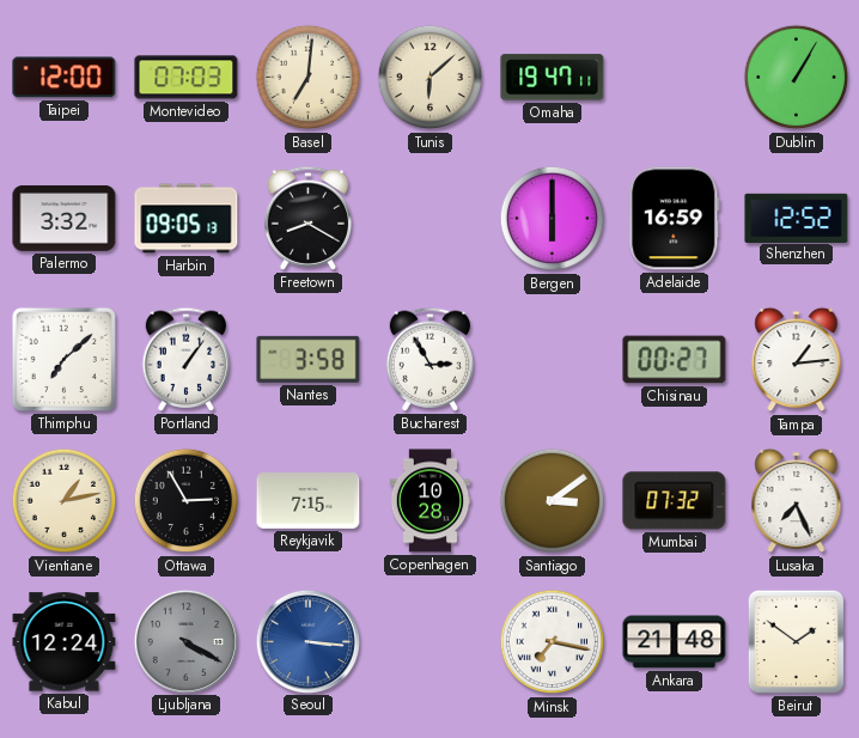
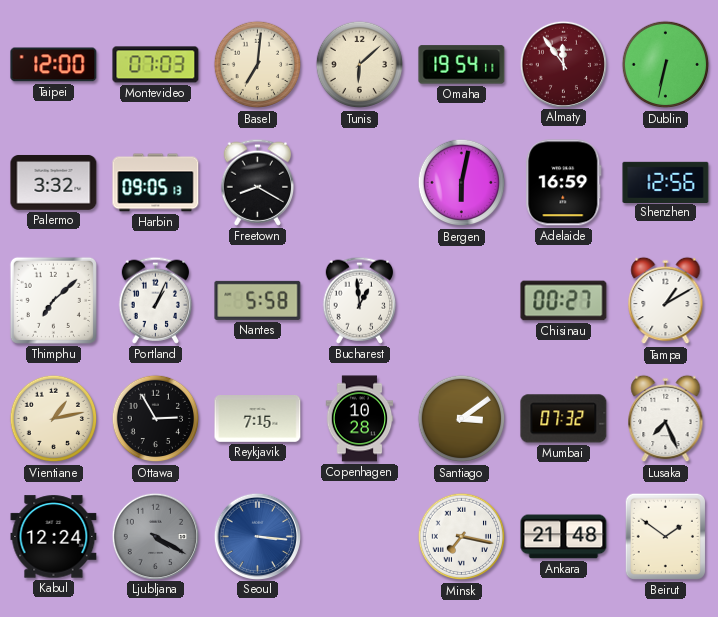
Omaha: 19:47 -> 19:54 (462, 65)
Almaty: none -> 11:54 (563, 64)
Dublin: 1:05 -> 6:32 (666, 65)
Bergen: 6:00 -> 6:02 (462, 183)
Shenzhen: 12:52 -> 12:56 (666, 182)
Portland: 1:06 -> 1:04 (156, 300)
Nantes: 3:58 -> 5:58 (258, 300)
Bucharest: 2:55 -> 12:59 (360, 300)
Tampa: 1:14 -> 1:10 (666, 301)
